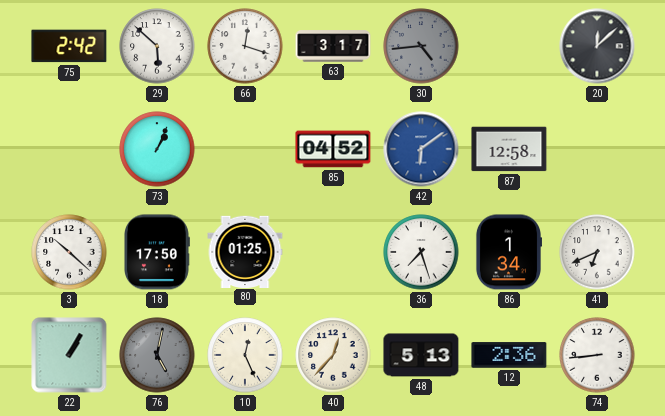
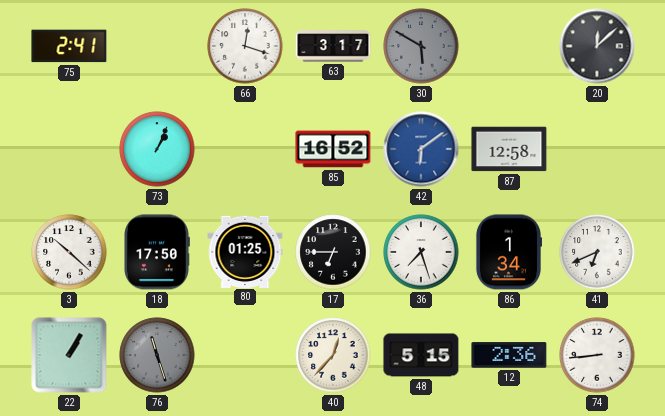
75: 2:42 -> 2:41 (69, 46)
29: 5:52 -> none (157, 46)
30: 4:44 -> 5:50 (421, 46)
85: 04:52 -> 16:52 (333, 149)
17: none -> 6:45 (333, 252)
76: 5:02 -> 11:27 (157, 355)
10: 12:26 -> none (245, 355)
48: 5:13 -> 5:15 (421, 355)
